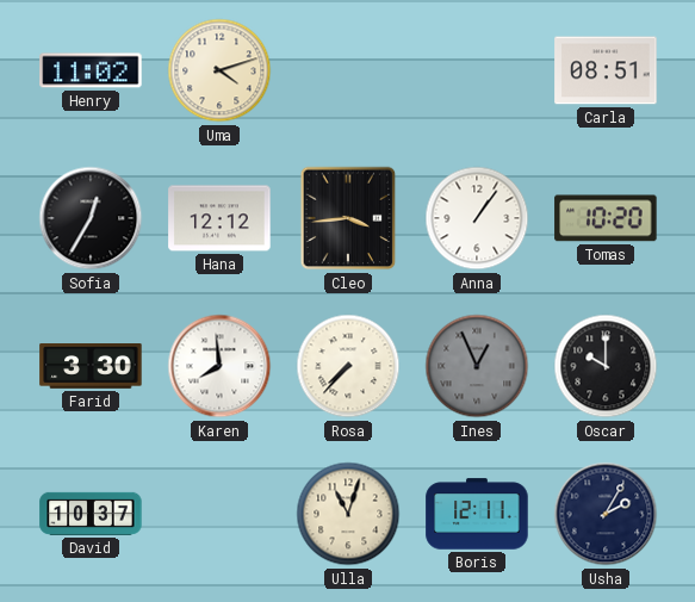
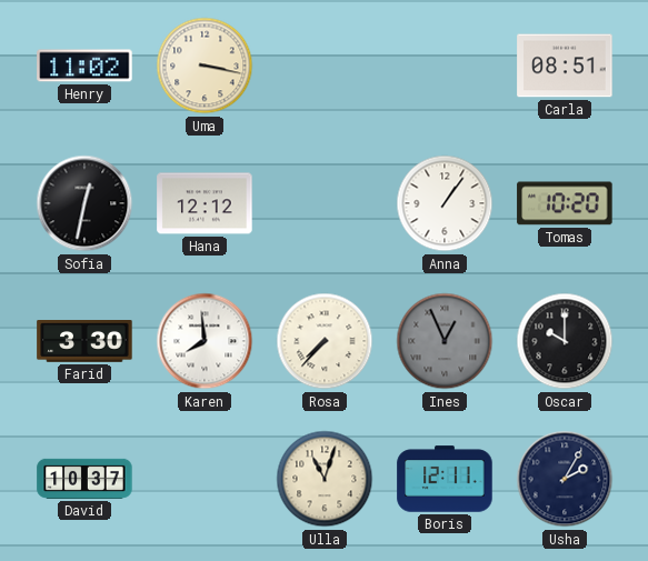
Uma: 4:12 -> 3:17 (205, 66)
Sofia: 12:35 -> 12:32 (84, 203)
Cleo: 3:44 -> none (348, 218)
